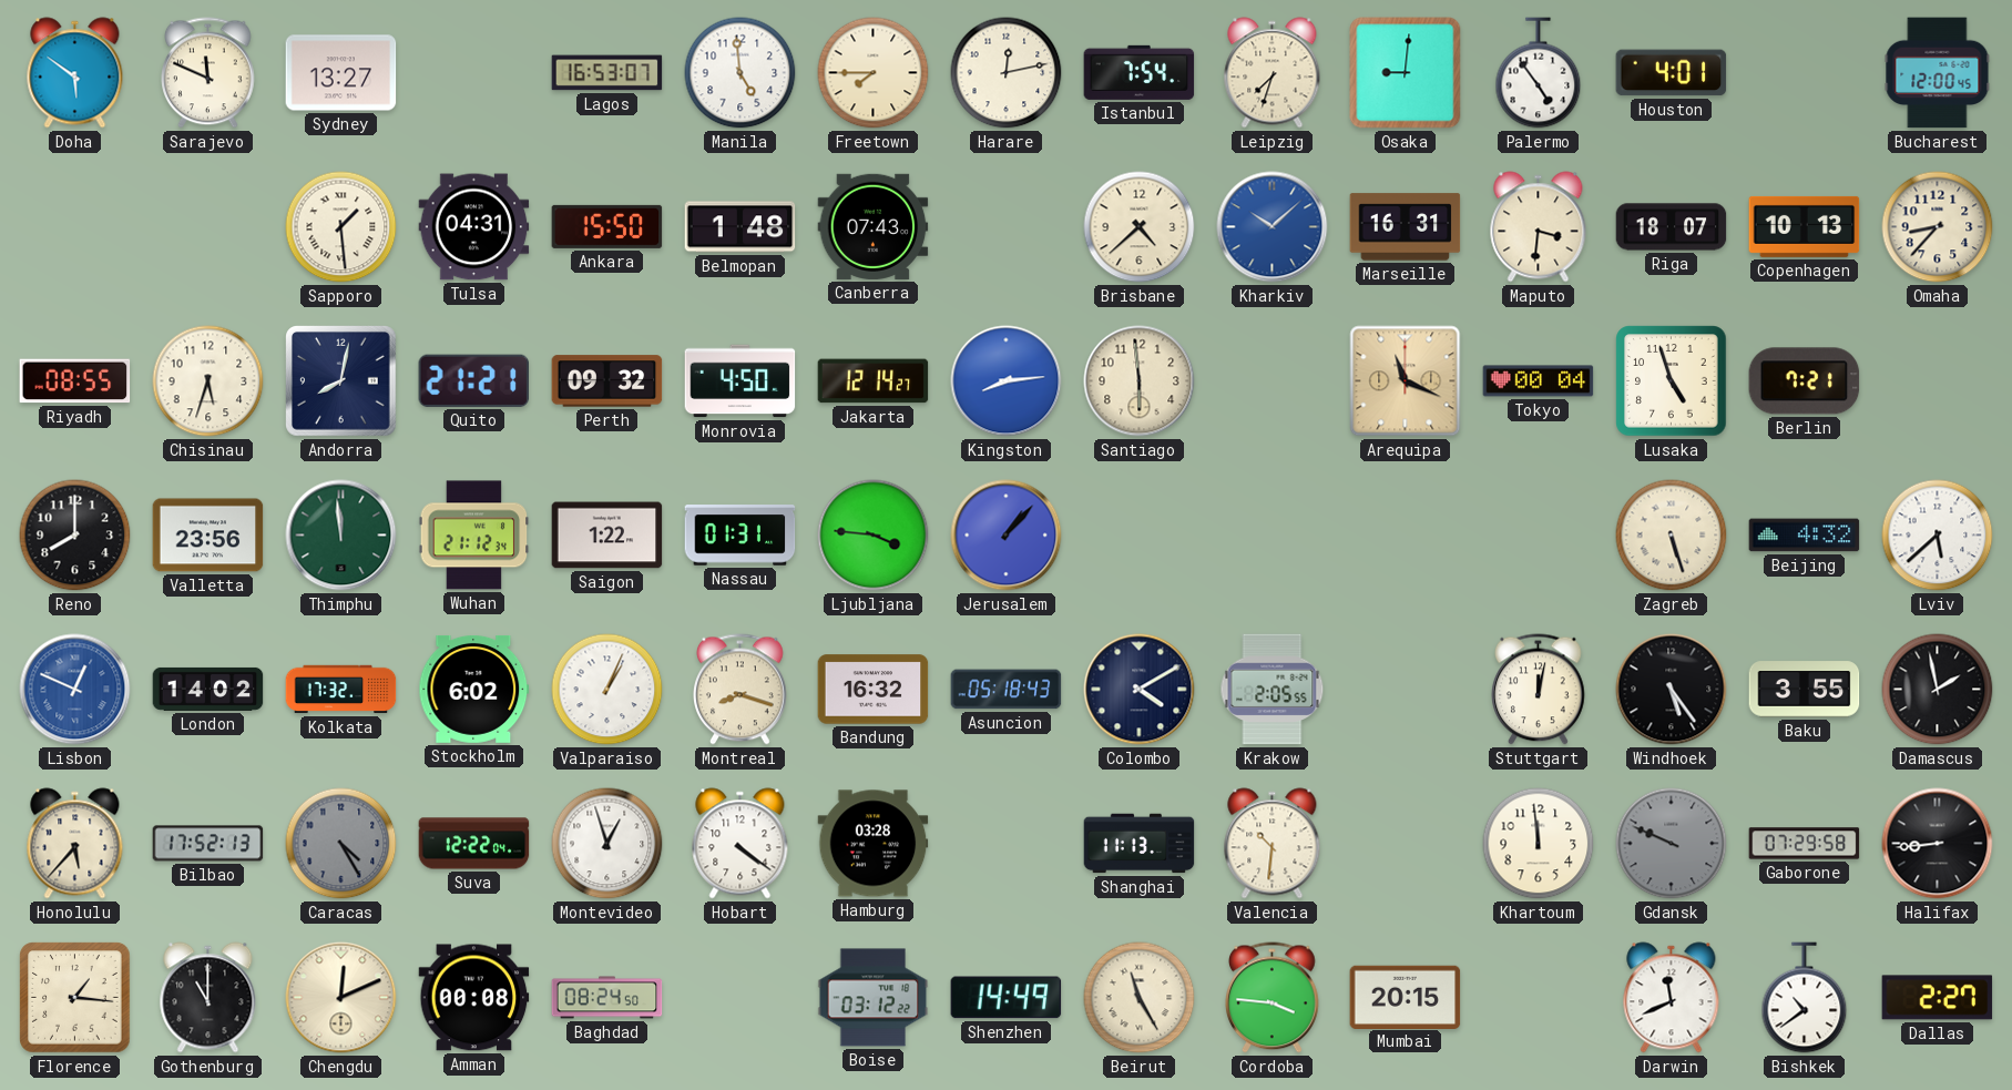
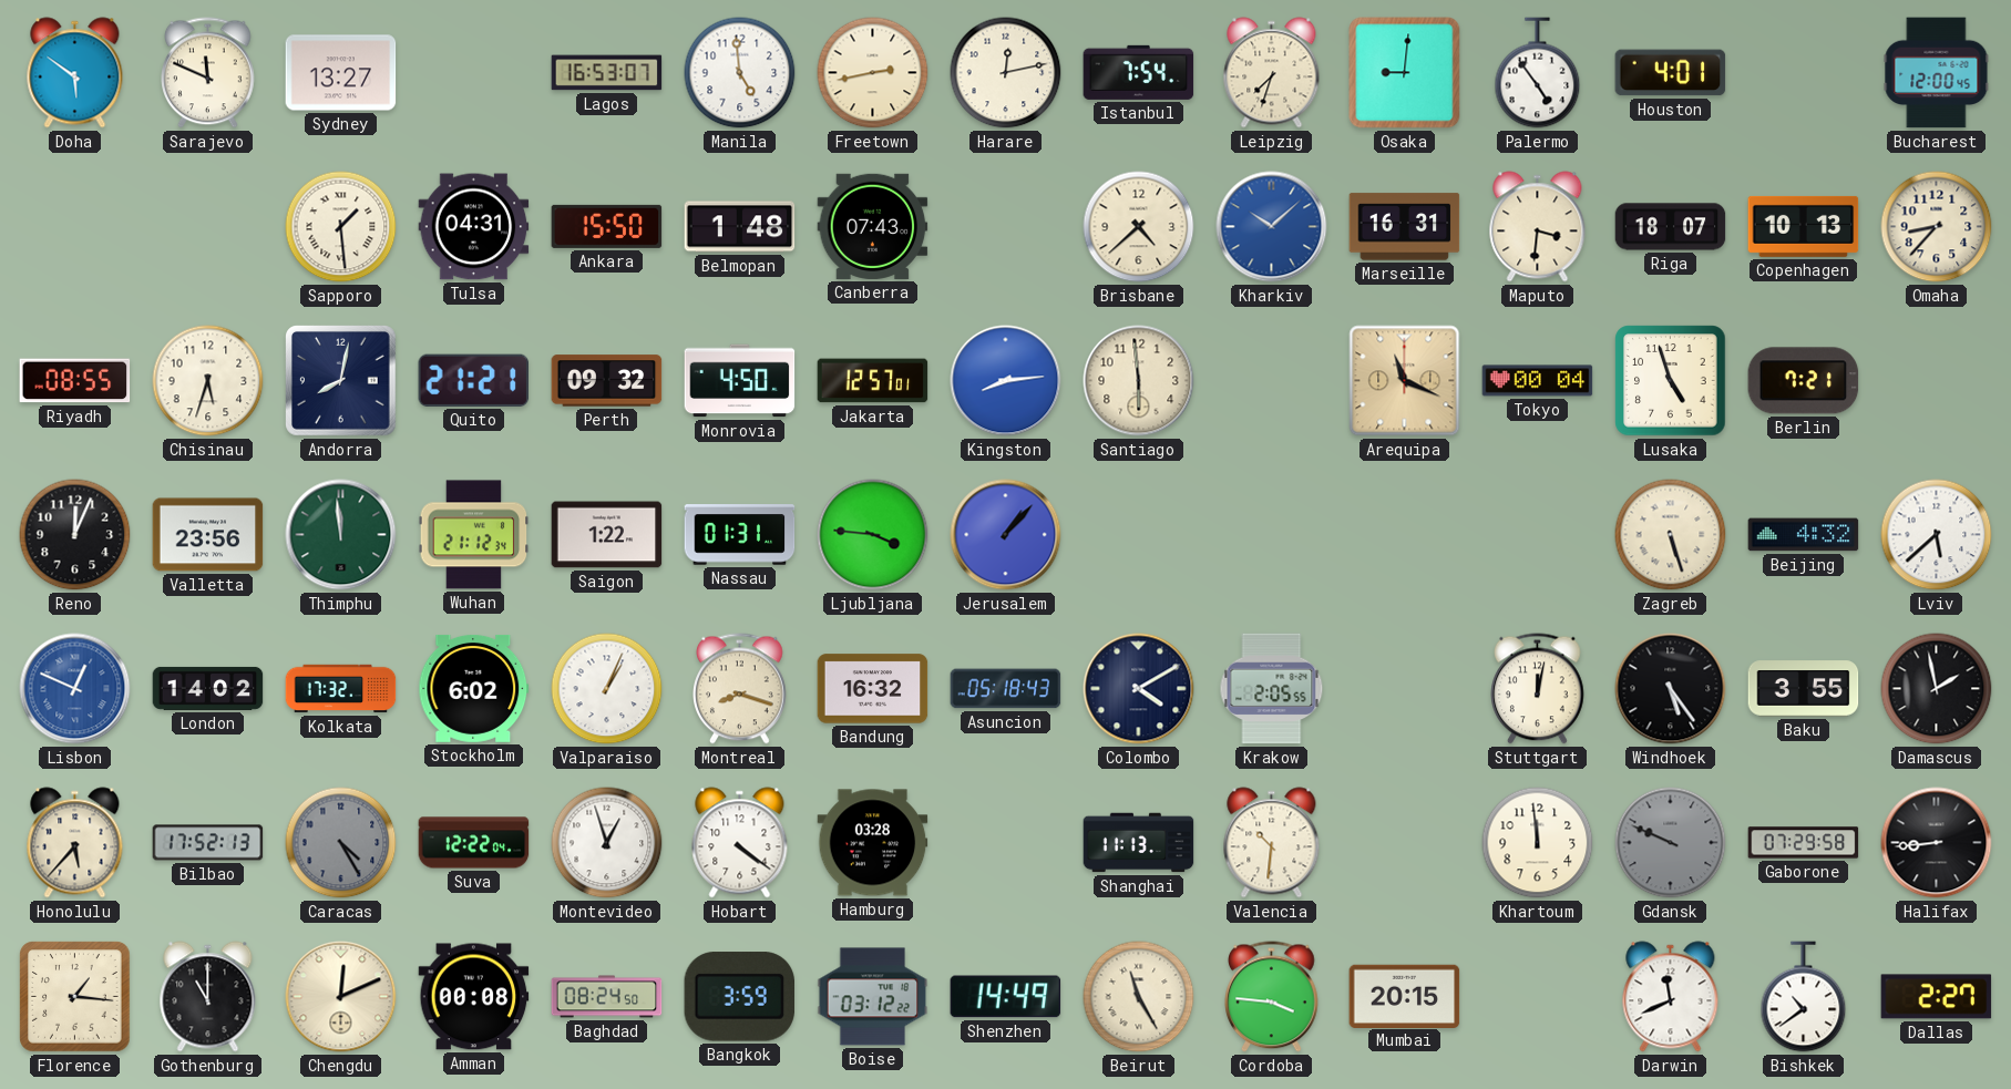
Freetown: 7:45 -> 2:43 (873, 73)
Jakarta: 12:14 -> 12:57 (873, 381)
Reno: 8:00 -> 12:04 (75, 535)
Bangkok: none -> 3:59 (740, 997)
